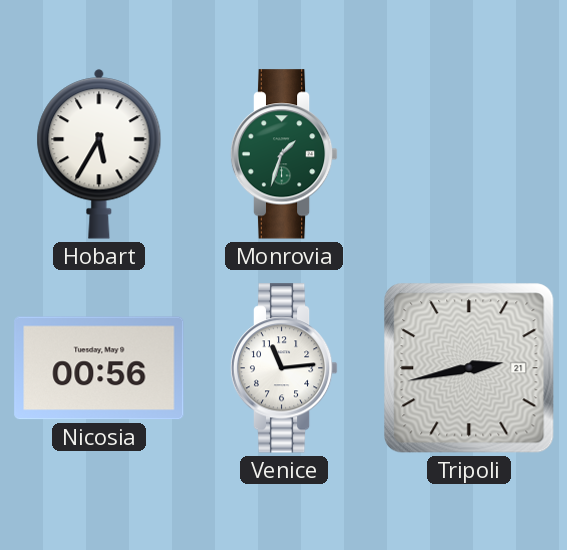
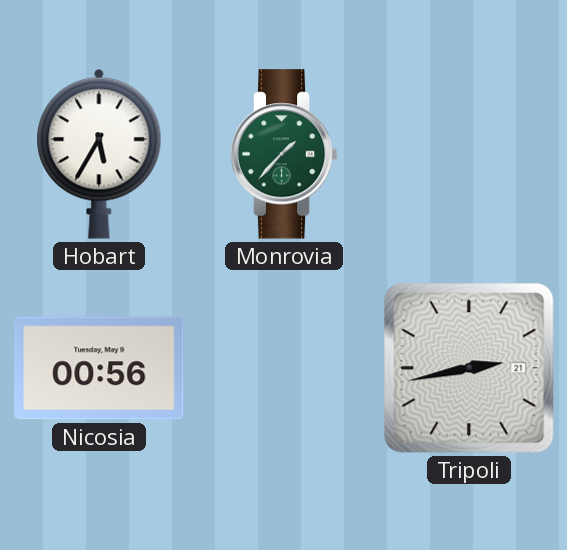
Monrovia: 1:33 -> 1:37 (284, 154)
Venice: 11:14 -> none (284, 368)
